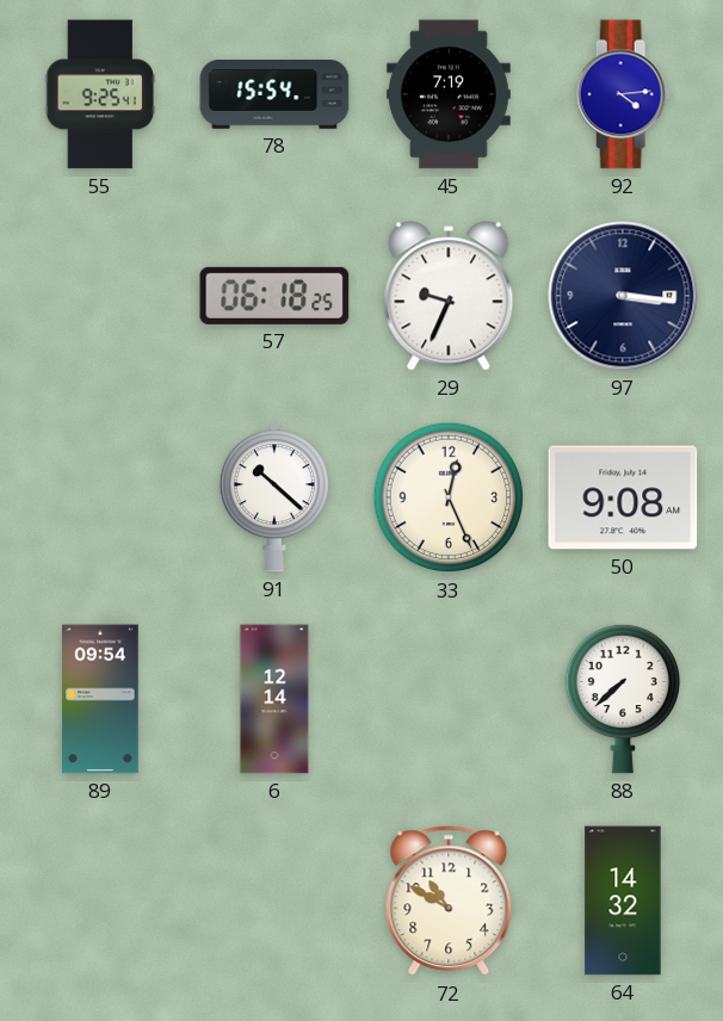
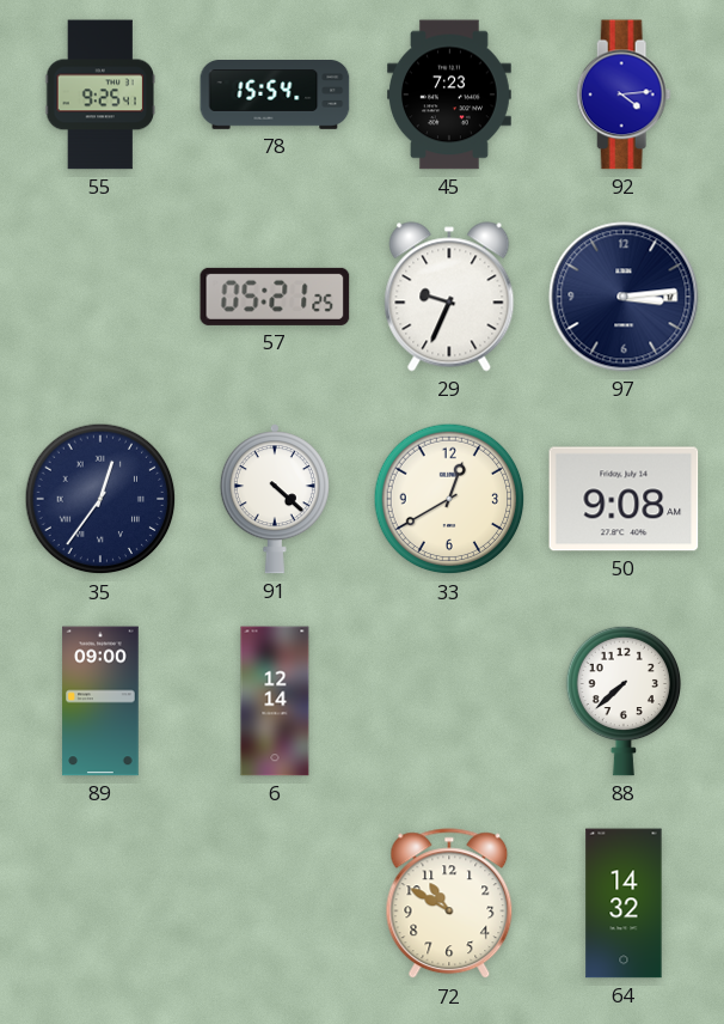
45: 7:19 -> 7:23 (450, 95)
57: 06:18 -> 05:21 (275, 297)
97: 3:16 -> 3:14 (624, 297)
35: none -> 12:36 (100, 499)
91: 10:22 -> 4:22 (275, 499)
33: 12:26 -> 12:40 (449, 499)
89: 09:54 -> 09:00 (100, 701)
